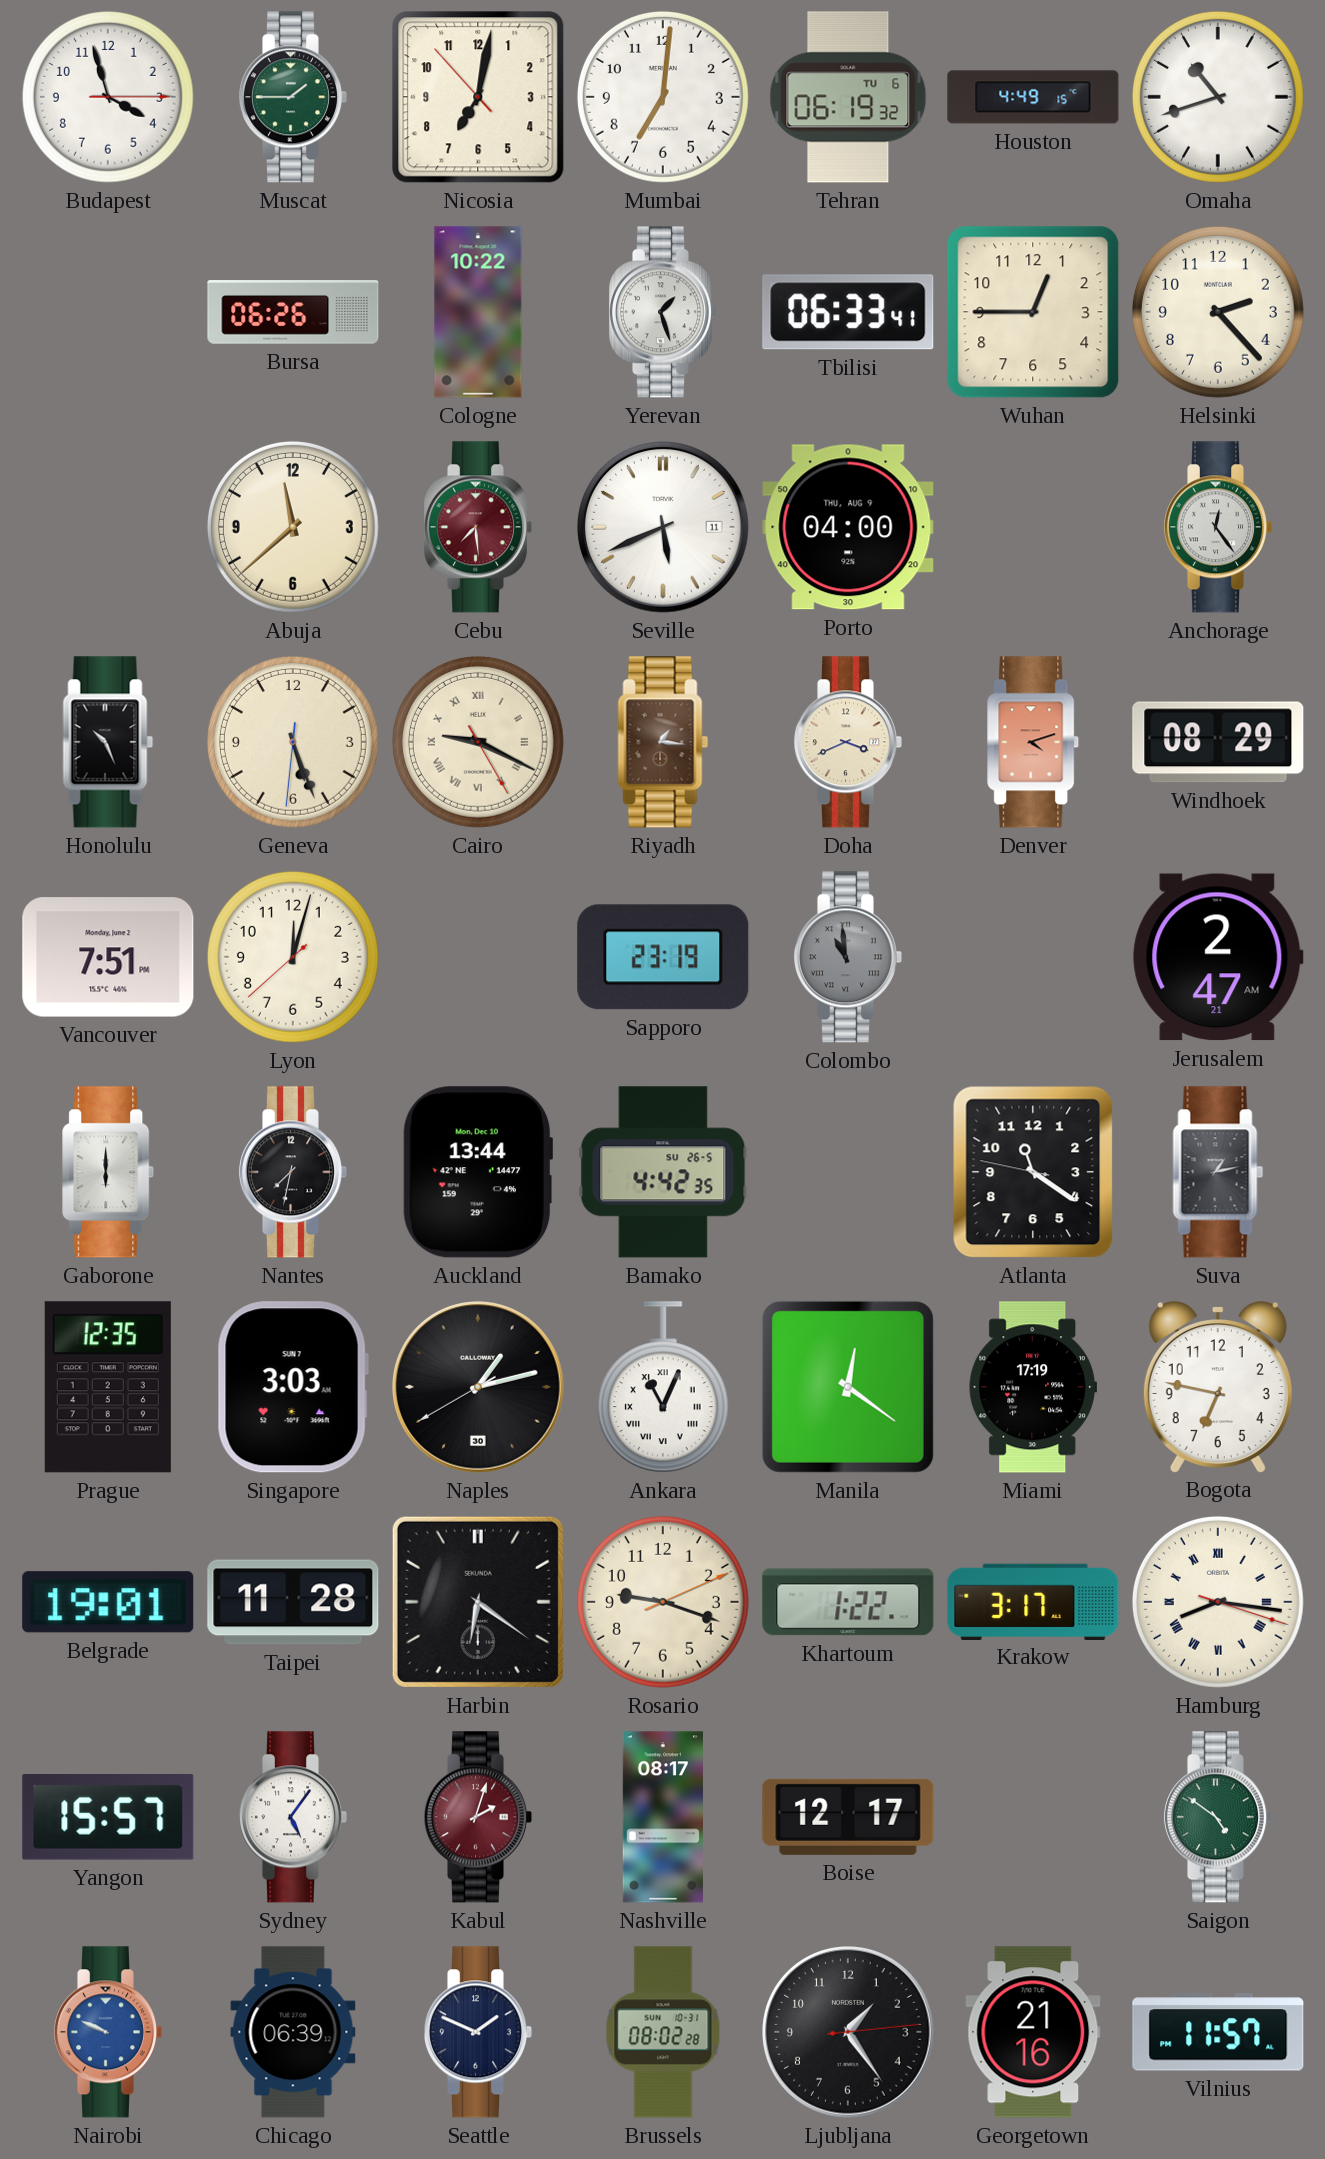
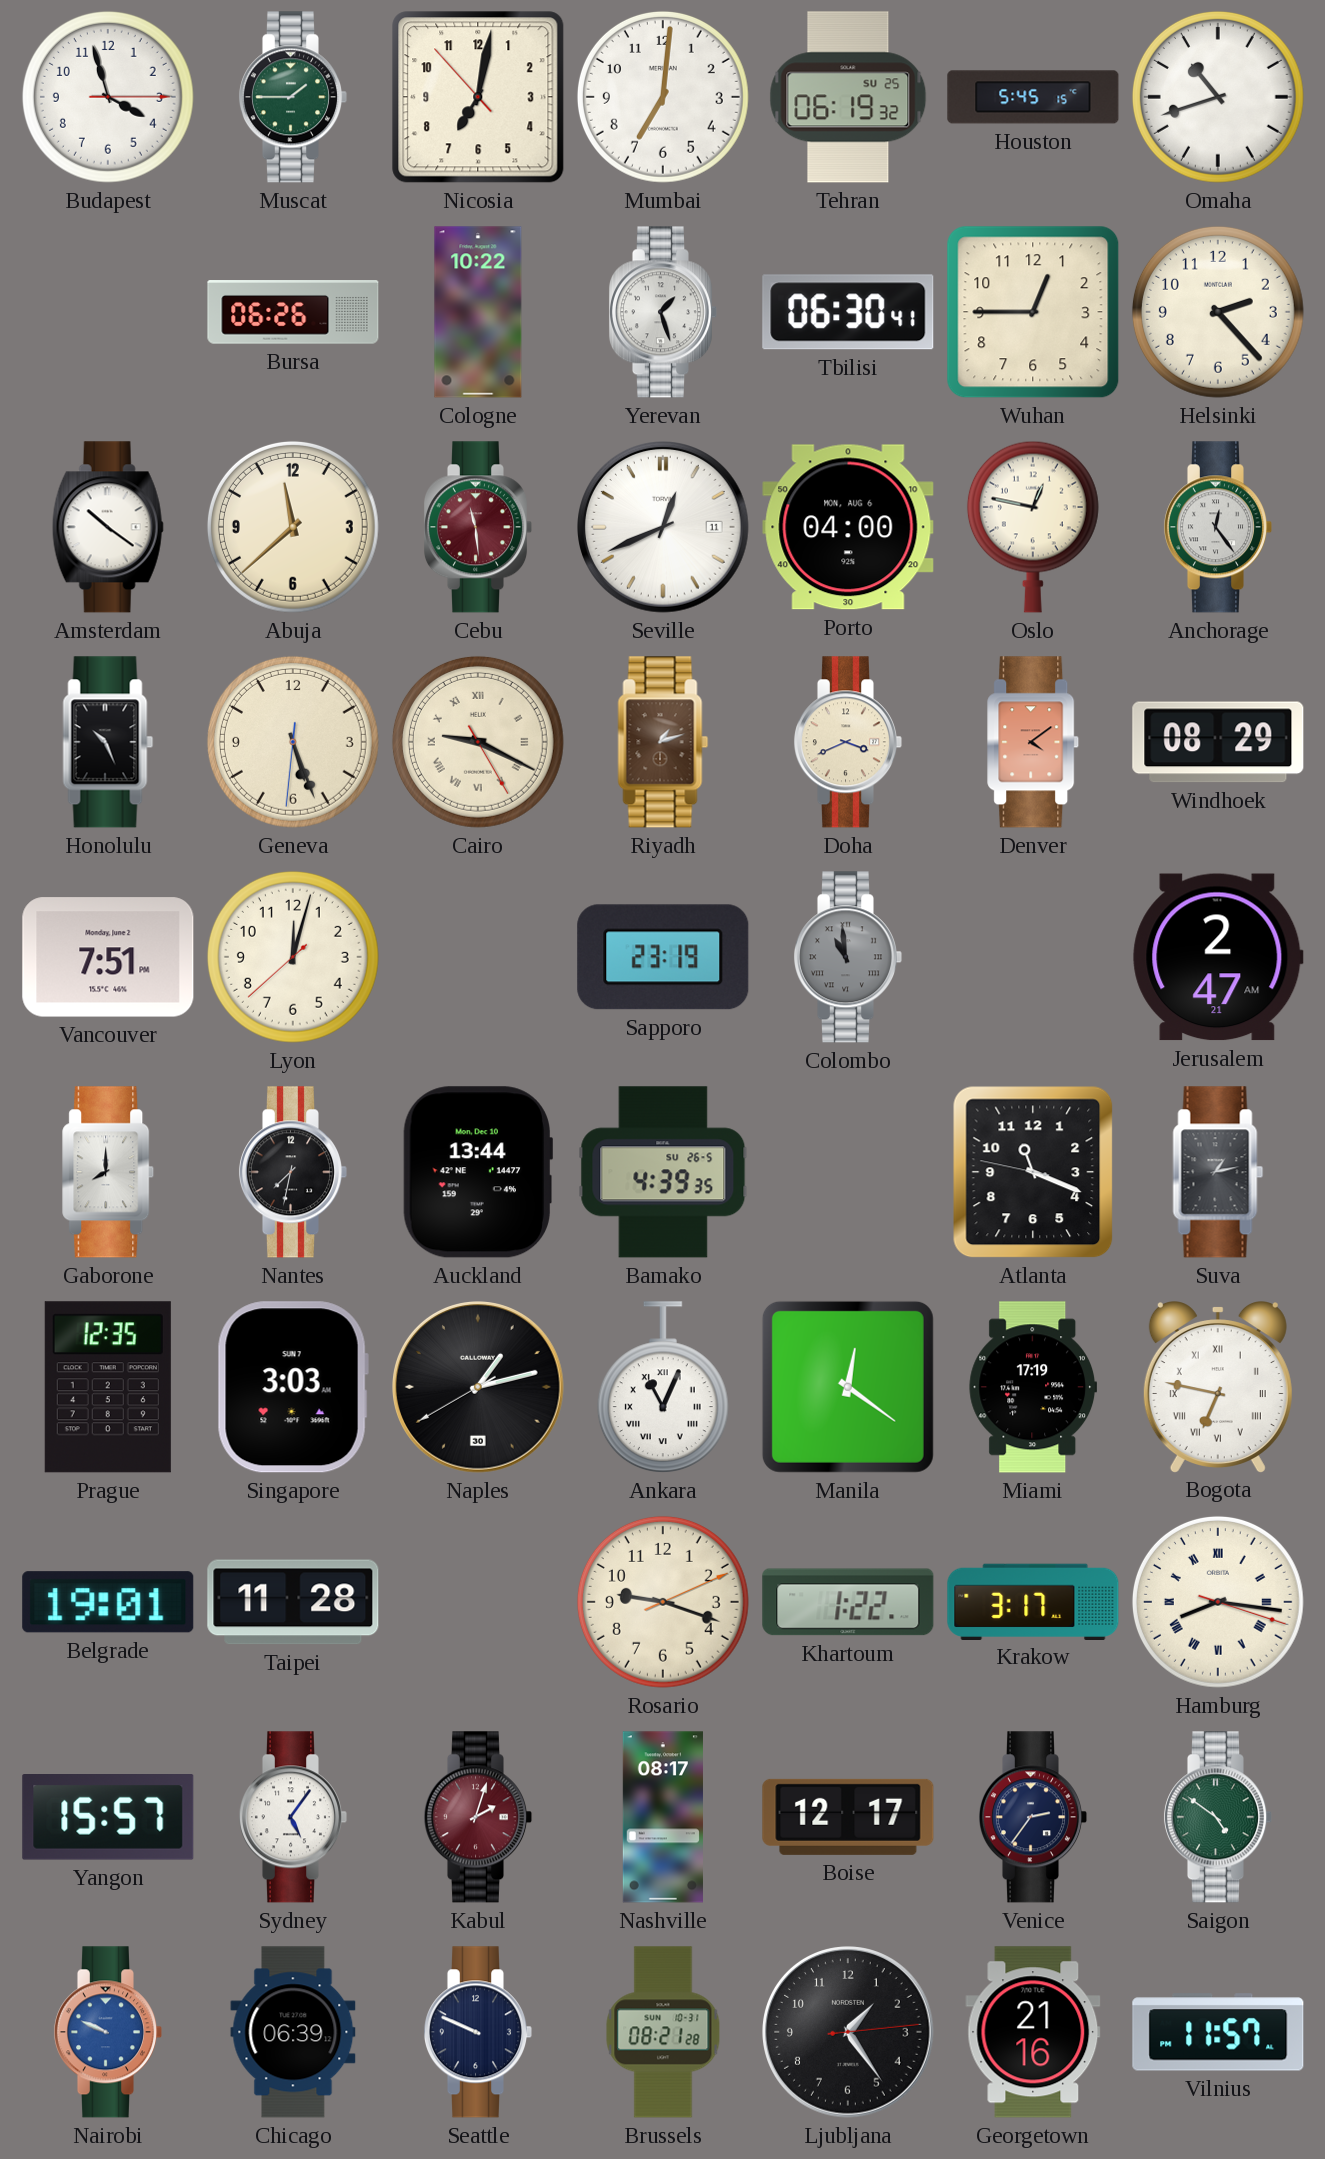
Tehran date: TU 6 -> SU 25 (848, 97)
Houston: 4:49 -> 5:45 (1033, 97)
Tbilisi: 06:33 -> 06:30 (848, 312)
Amsterdam: none -> 10:21 (108, 527)
Cebu: 7:29 -> 11:29 (478, 527)
Seville: 5:41 -> 12:41 (664, 528)
Porto date: THU, AUG 9 -> MON, AUG 6 (848, 527)
Oslo: none -> 12:47 (1033, 527)
Riyadh: 1:16 -> 1:12 (663, 742)
Denver: 4:12 -> 4:09 (1034, 742)
Gaborone: 6:00 -> 8:00 (109, 1172)
Bamako: 4:42 -> 4:39 (663, 1172)
Atlanta: 11:20 -> 11:18 (1033, 1172)
Bogota numerals: Arabic -> Roman (1218, 1387)
Harbin: 6:21 -> none (478, 1602)
Venice: none -> 2:36 (1033, 1817)
Seattle: 1:49 -> 9:49 (478, 2032)
Brussels: 08:02 -> 08:21 (663, 2032)
